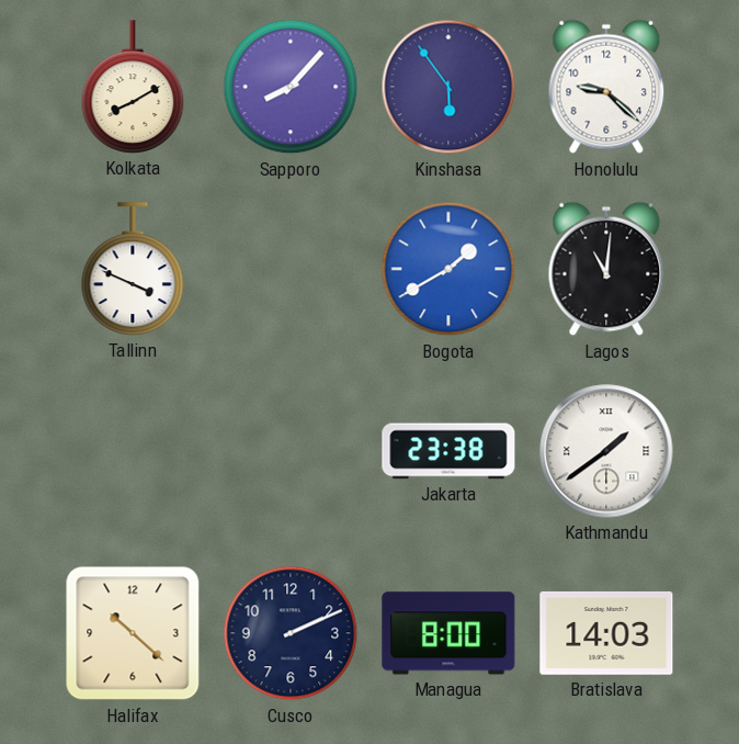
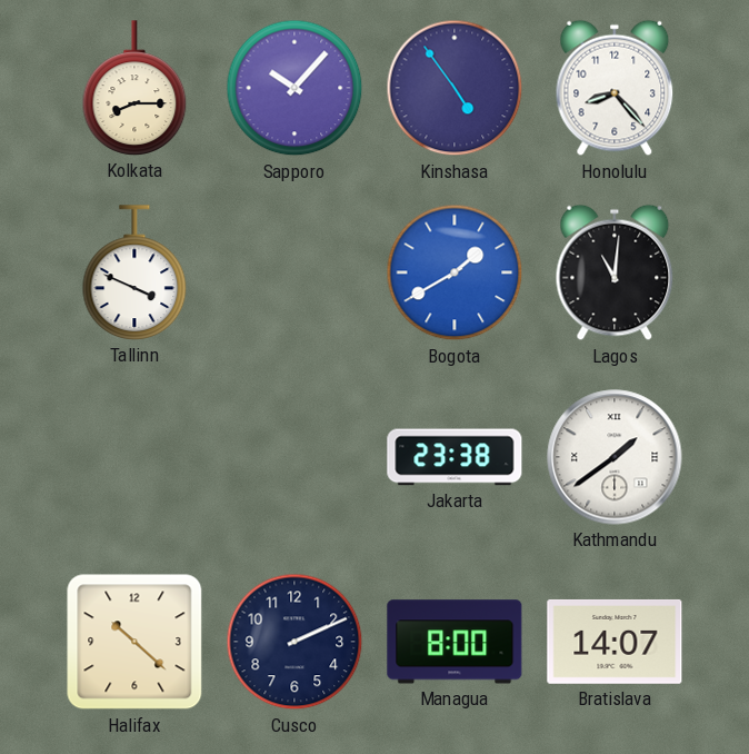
Kolkata: 8:10 -> 8:15 (134, 88)
Sapporo: 8:07 -> 10:07 (294, 88)
Kinshasa: 5:54 -> 4:54 (455, 88)
Honolulu: 9:22 -> 8:23 (615, 88)
Bratislava: 14:03 -> 14:07 (615, 642)
